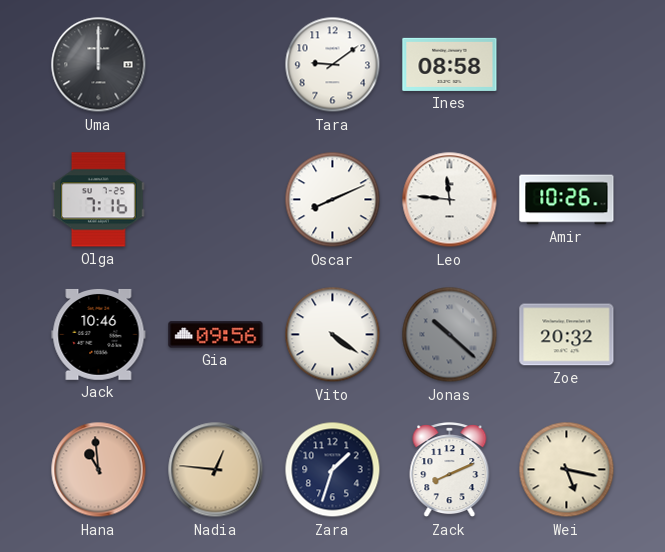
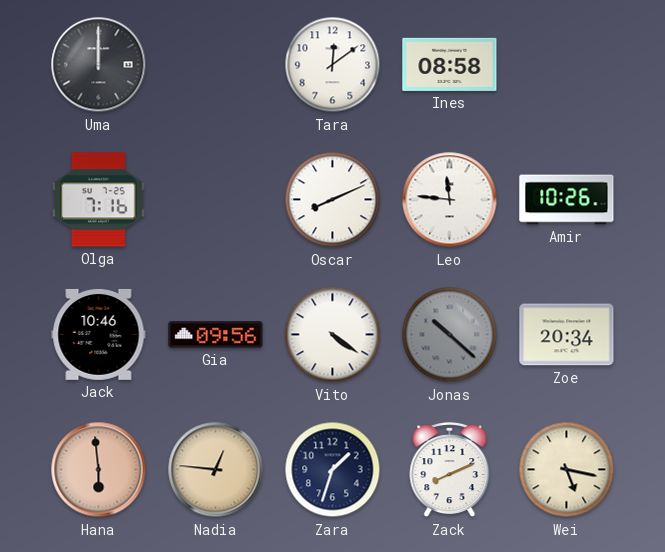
Tara: 9:09 -> 12:09 (333, 65)
Zoe: 20:32 -> 20:34 (567, 335)
Hana: 10:59 -> 5:59 (99, 470)
